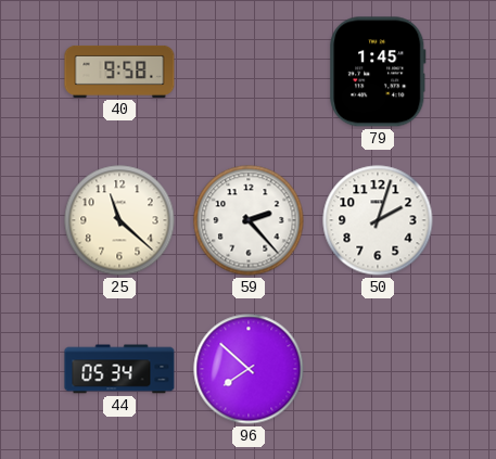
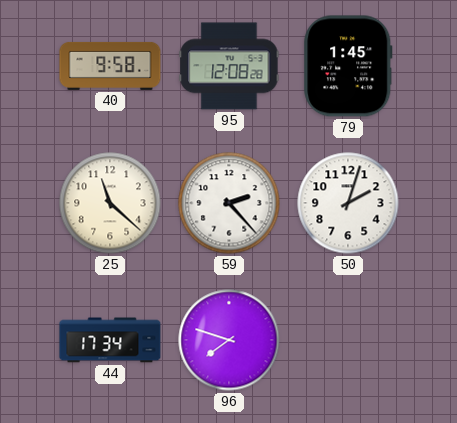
95: none -> 12:08 (229, 66)
44: 05:34 -> 17:34 (110, 340)
96: 7:52 -> 7:48 (229, 340)
